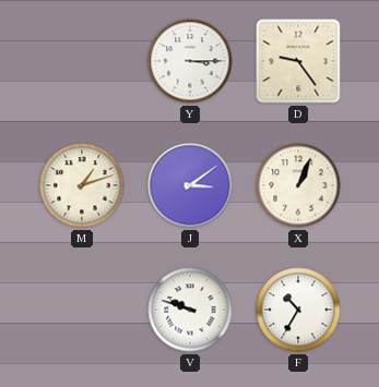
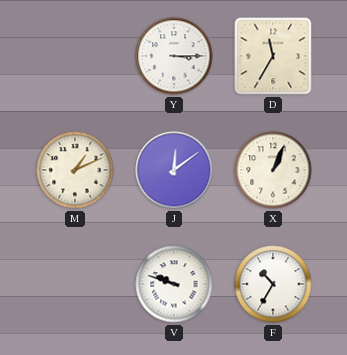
D: 9:24 -> 11:35 (273, 56)
M: 1:12 -> 1:11 (75, 170)
J: 3:09 -> 12:09 (174, 170)
